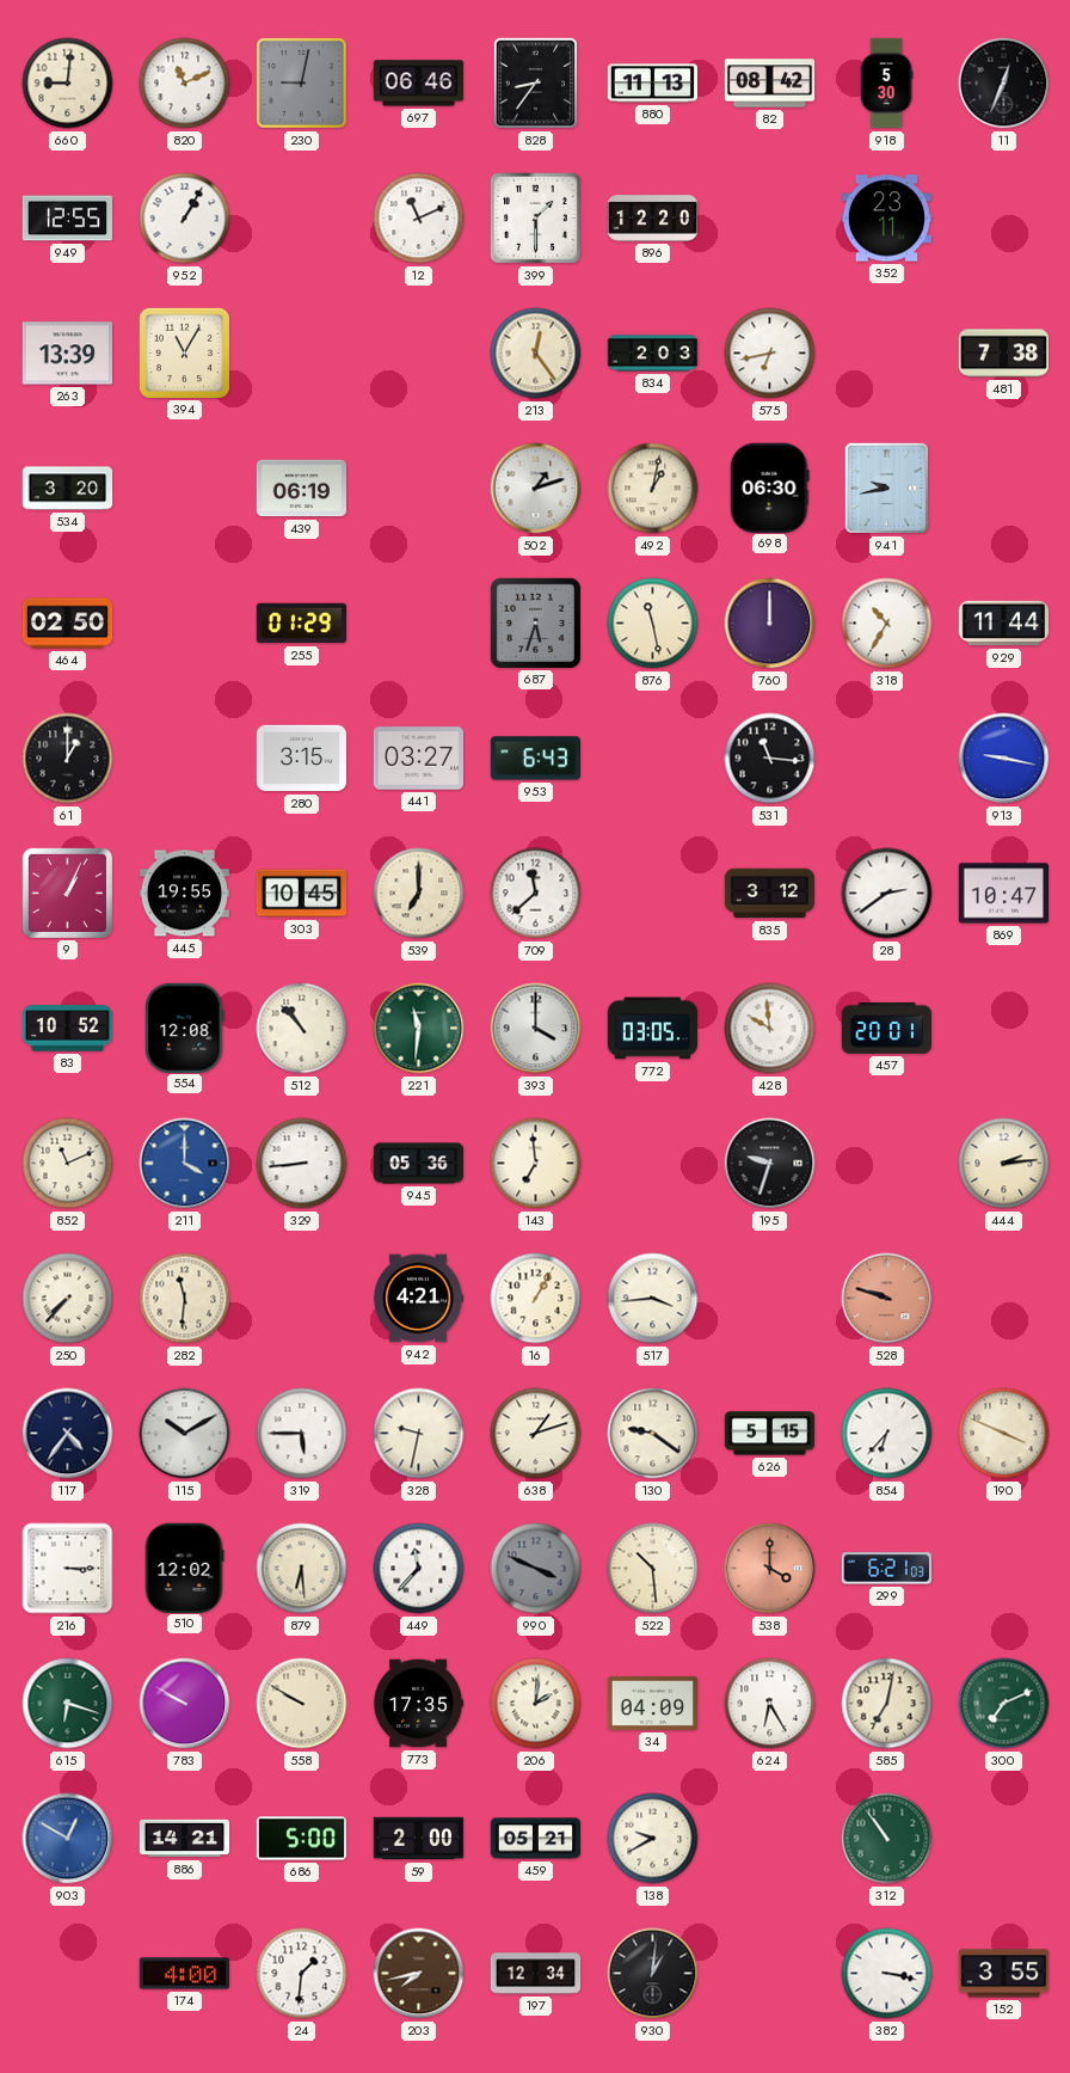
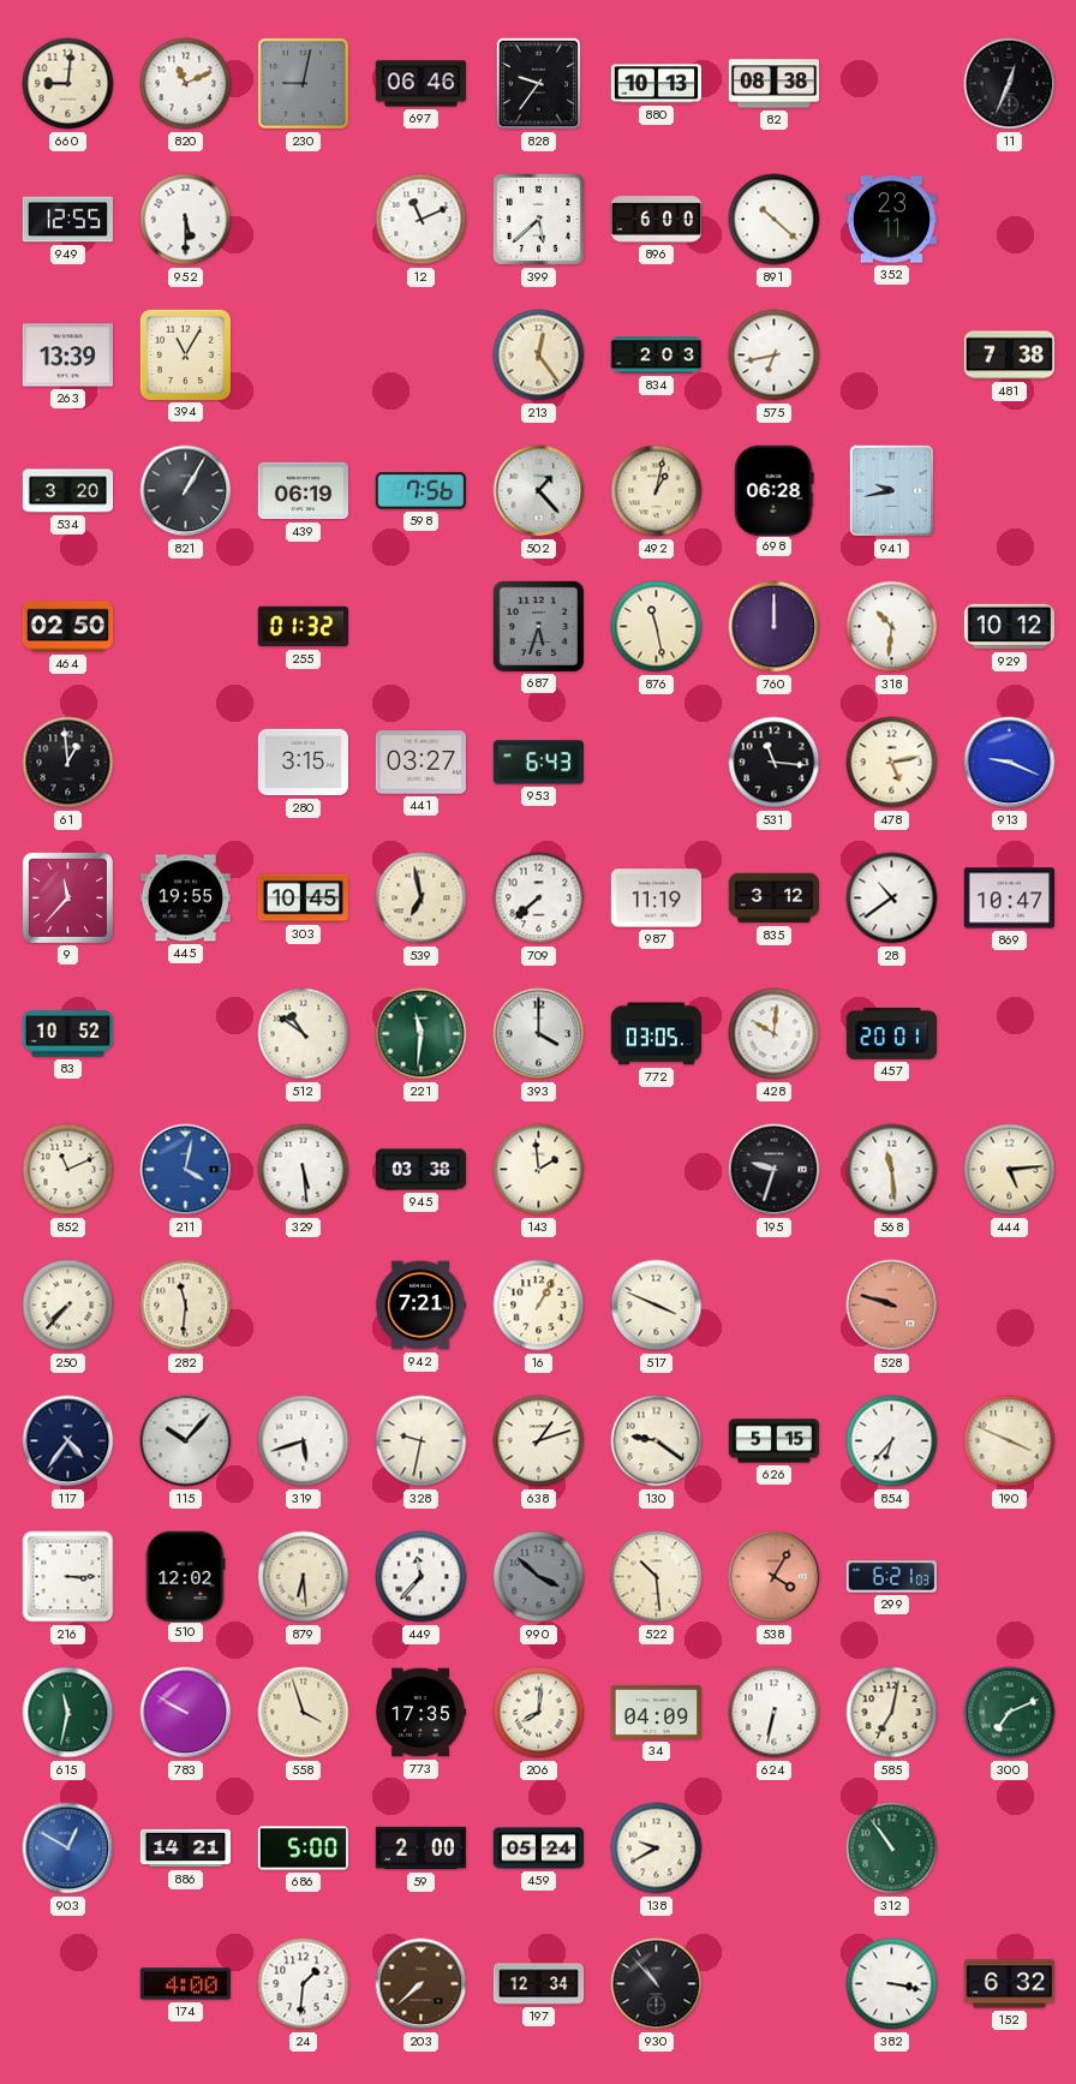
828: 8:36 -> 9:36 (539, 84)
880: 11:13 -> 10:13 (657, 84)
82: 08:42 -> 08:38 (775, 84)
918: 5:30 -> none (886, 84)
952: 1:05 -> 5:30 (186, 220)
399: 1:30 -> 5:38 (539, 220)
896: 12:20 -> 6:00 (657, 220)
891: none -> 10:22 (775, 220)
821: none -> 1:05 (186, 491)
598: none -> 7:56 (420, 491)
502: 1:12 -> 1:23 (539, 491)
698: 06:30 -> 06:28 (775, 490)
255: 01:29 -> 01:32 (303, 627)
318: 10:35 -> 10:31 (892, 627)
929: 11:44 -> 10:12 (1010, 627)
61: 1:00 -> 12:59 (68, 763)
478: none -> 5:13 (892, 763)
913: 9:17 -> 9:19 (1010, 763)
9: 1:04 -> 11:37 (67, 897)
539: 7:00 -> 6:58 (422, 898)
709: 11:38 -> 7:38 (539, 898)
987: none -> 11:19 (656, 898)
28: 2:39 -> 10:39 (892, 898)
554: 12:08 -> none (185, 1028)
512: 10:53 -> 10:51 (304, 1034)
428: 9:59 -> 10:01 (775, 1034)
211: 4:00 -> 4:02 (186, 1170)
329: 8:44 -> 5:29 (304, 1170)
945: 05:36 -> 03:38 (422, 1170)
143: 6:59 -> 1:59 (539, 1170)
568: none -> 11:29 (892, 1170)
444: 2:14 -> 5:14 (1010, 1170)
942: 4:21 -> 7:21 (422, 1306)
517: 3:44 -> 3:49 (657, 1306)
115: 10:10 -> 10:07 (186, 1441)
319: 5:45 -> 5:42 (304, 1441)
990: 3:49 -> 3:52 (539, 1577)
538: 4:00 -> 4:05 (775, 1577)
615: 6:18 -> 11:32 (68, 1713)
558: 9:50 -> 3:57 (304, 1713)
206: 2:01 -> 8:01 (539, 1713)
624: 6:25 -> 6:32 (775, 1713)
459: 05:21 -> 05:24 (539, 1849)
203: 7:43 -> 7:38 (422, 1984)
930: 1:01 -> 10:53 (657, 1984)
152: 3:55 -> 6:32 (1010, 1984)
